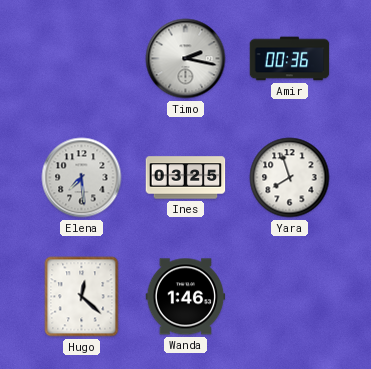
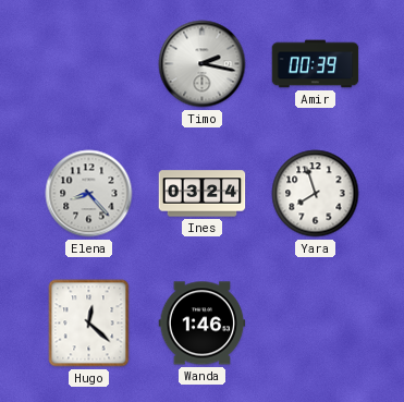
Amir: 00:36 -> 00:39 (316, 64)
Elena: 7:29 -> 8:23 (89, 194)
Ines: 03:25 -> 03:24 (203, 194)
